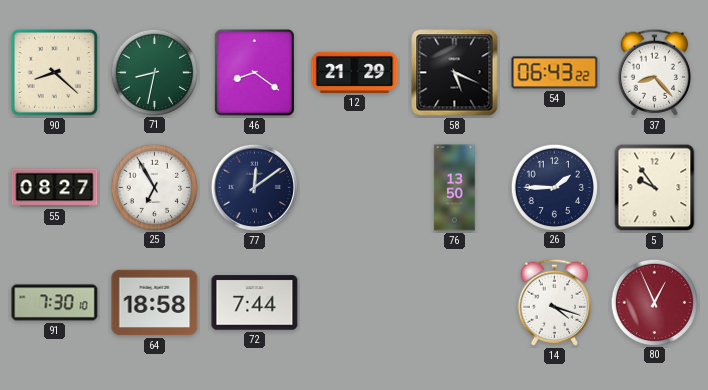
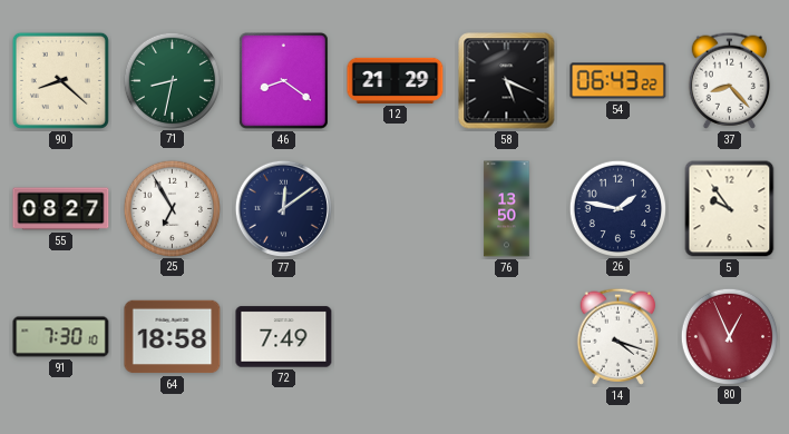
26: 1:45 -> 1:47 (617, 208)
72: 7:44 -> 7:49 (284, 337)
